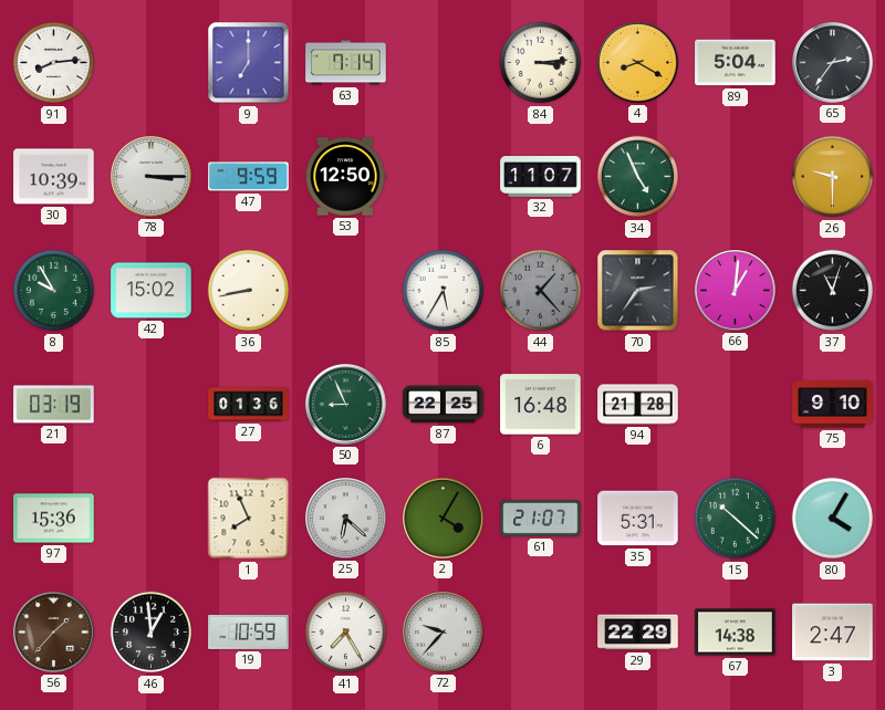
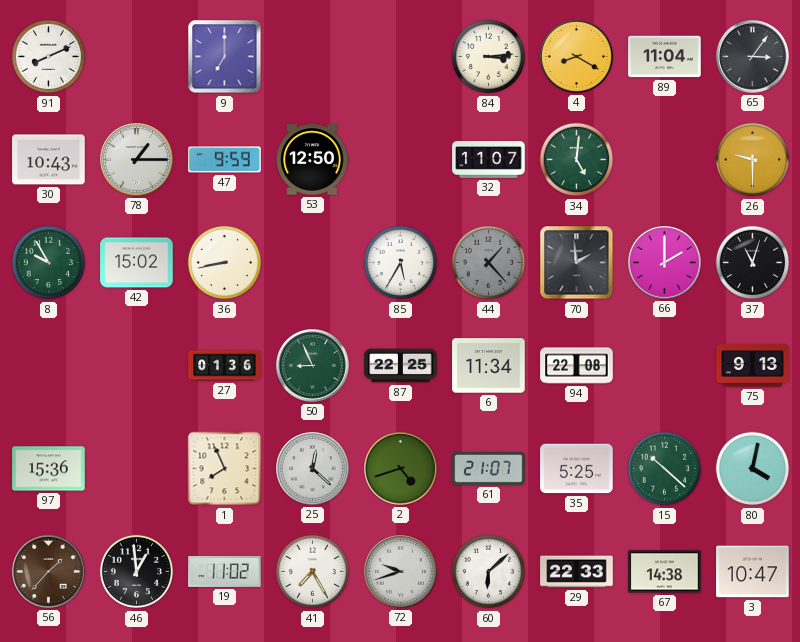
91: 8:14 -> 8:11 (49, 57)
63: 7:14 -> none (346, 63)
89: 5:04 -> 11:04 (665, 57)
65: 2:36 -> 3:06 (753, 57)
30: 10:39 -> 10:43 (49, 160)
78: 3:15 -> 1:15 (137, 160)
34: 4:56 -> 5:01 (577, 160)
70: 2:36 -> 1:59 (577, 263)
66: 1:01 -> 2:00 (665, 263)
21: 03:19 -> none (54, 405)
6: 16:48 -> 11:34 (489, 366)
94: 21:28 -> 22:08 (577, 366)
75: 9:10 -> 9:13 (753, 366)
25: 6:22 -> 12:22 (313, 469)
2: 4:05 -> 4:42 (401, 469)
35: 5:31 -> 5:25 (577, 469)
80: 4:05 -> 4:02 (753, 469)
19: 10:59 -> 11:02 (225, 571)
72: 9:37 -> 9:42 (401, 572)
60: none -> 6:08 (489, 572)
29: 22:29 -> 22:33 (577, 572)
3: 2:47 -> 10:47 (753, 572)
